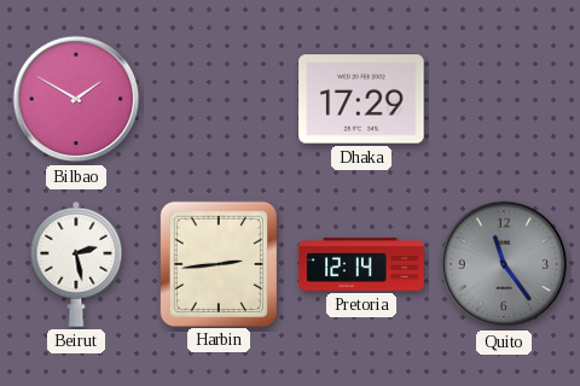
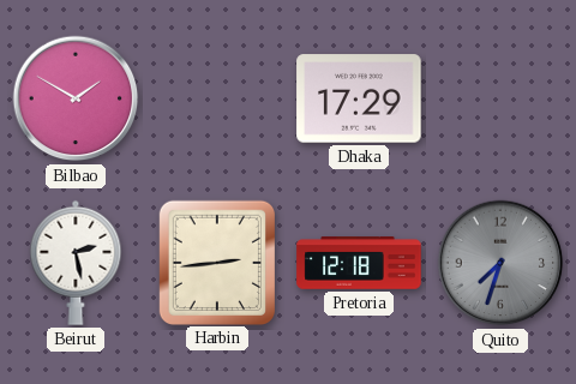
Pretoria: 12:14 -> 12:18 (359, 263)
Quito: 11:24 -> 7:33 (500, 263)
